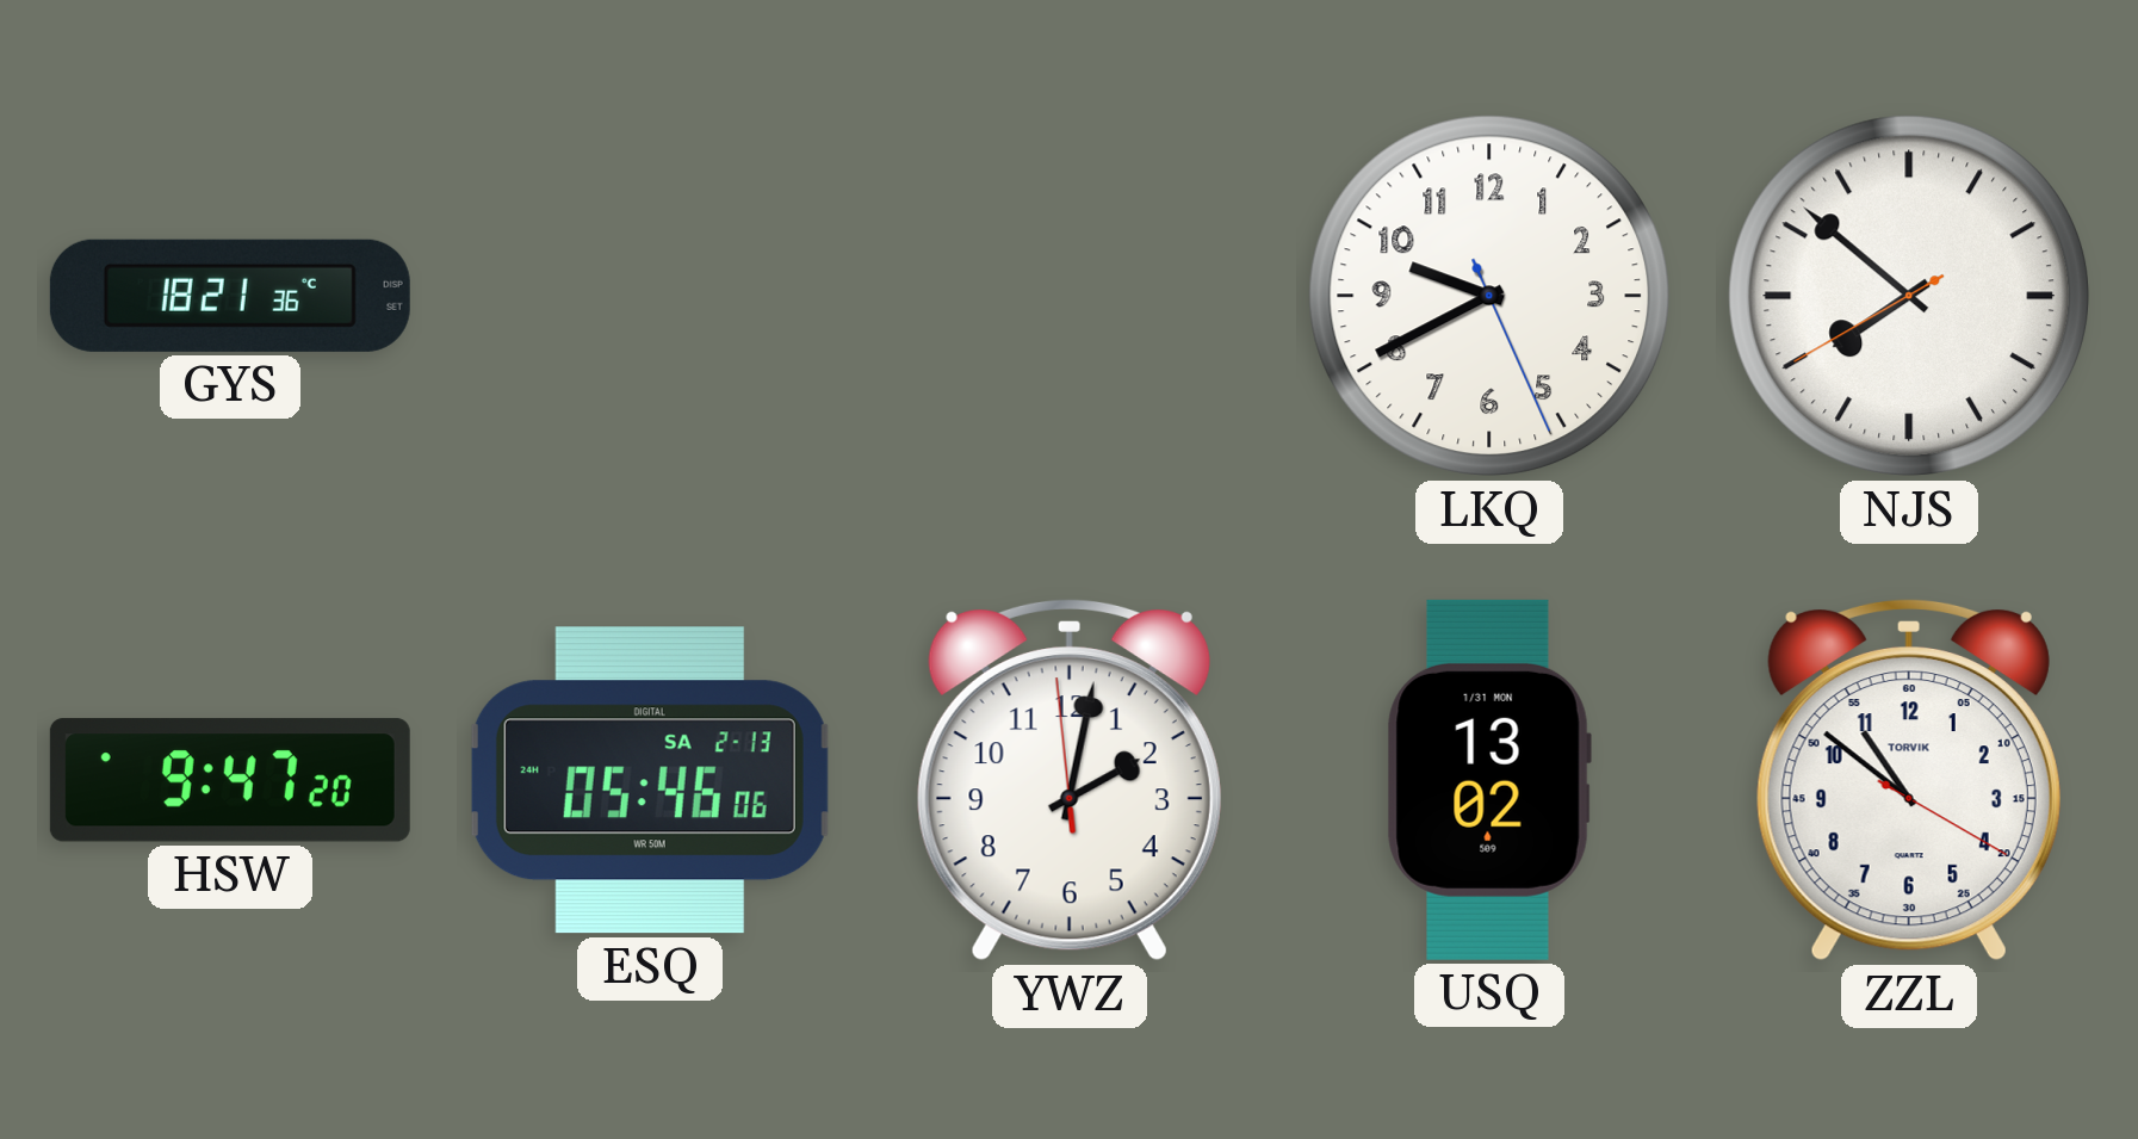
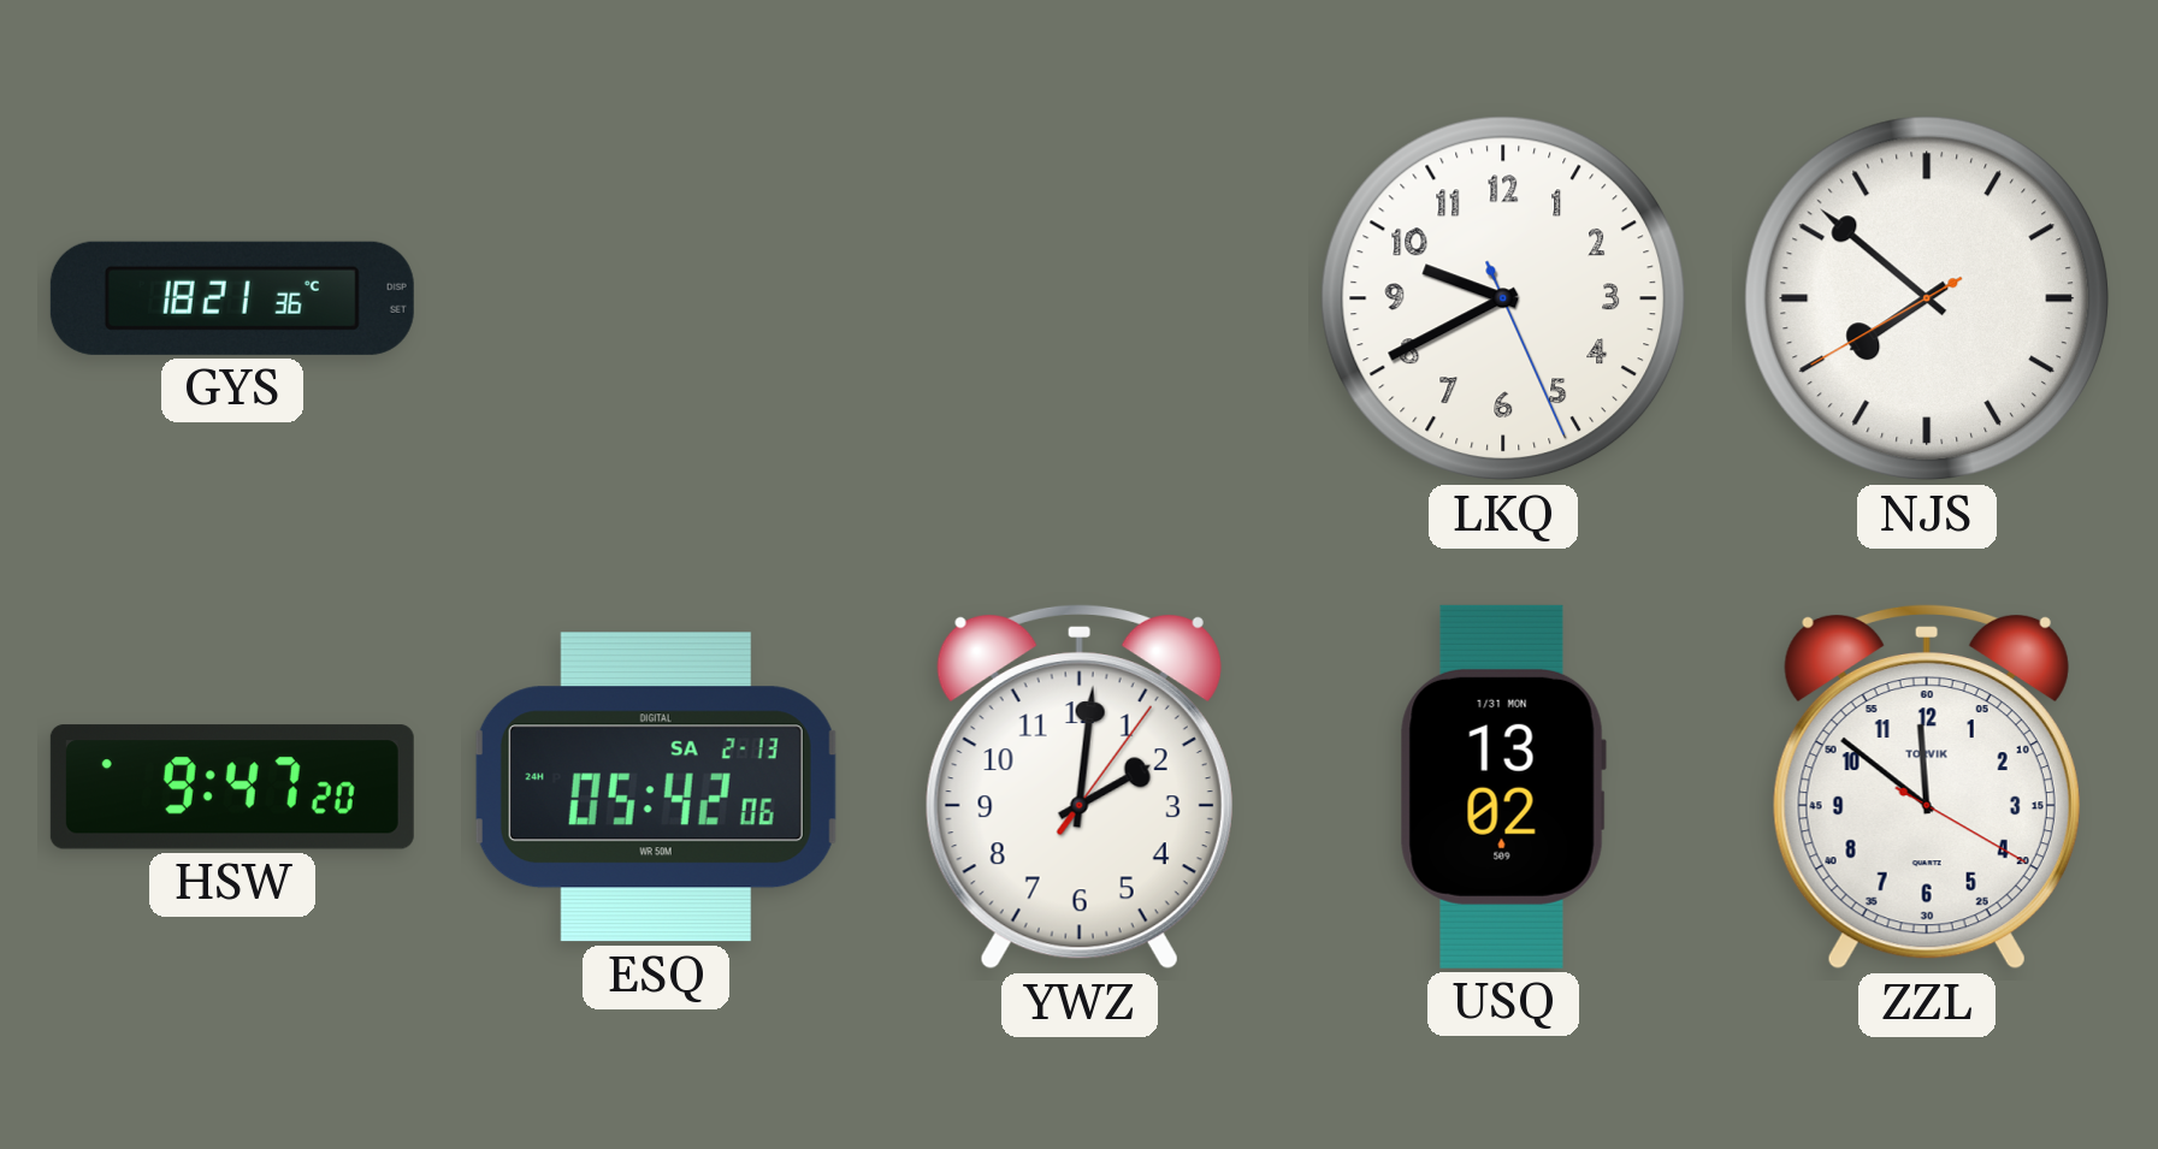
ESQ: 05:46 -> 05:42 (656, 787)
YWZ: 2:01:59 -> 2:01:06 (1080, 787)
ZZL: 10:51 -> 11:51 (1927, 787)
